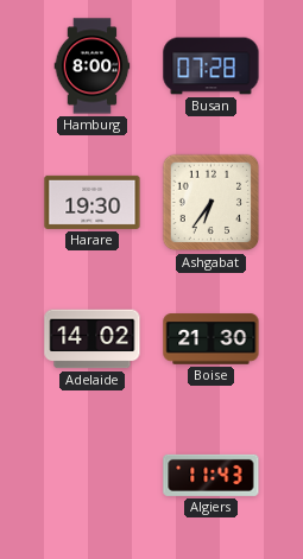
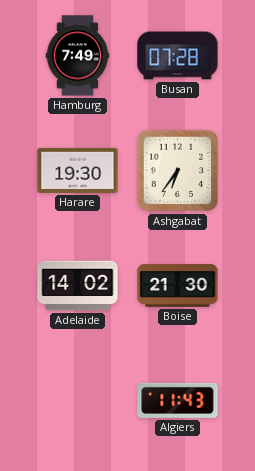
Hamburg: 8:00 -> 7:49 (78, 56)
